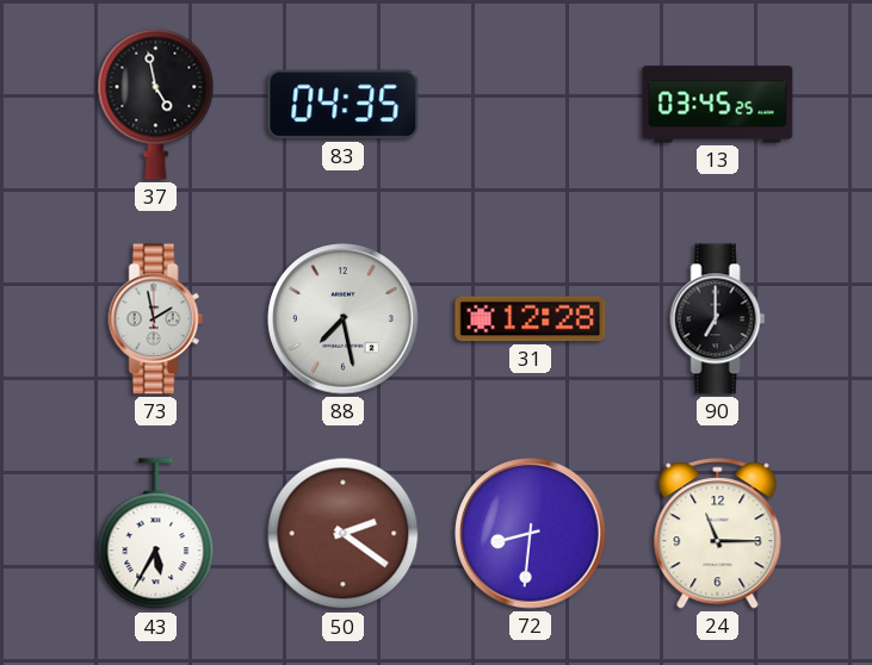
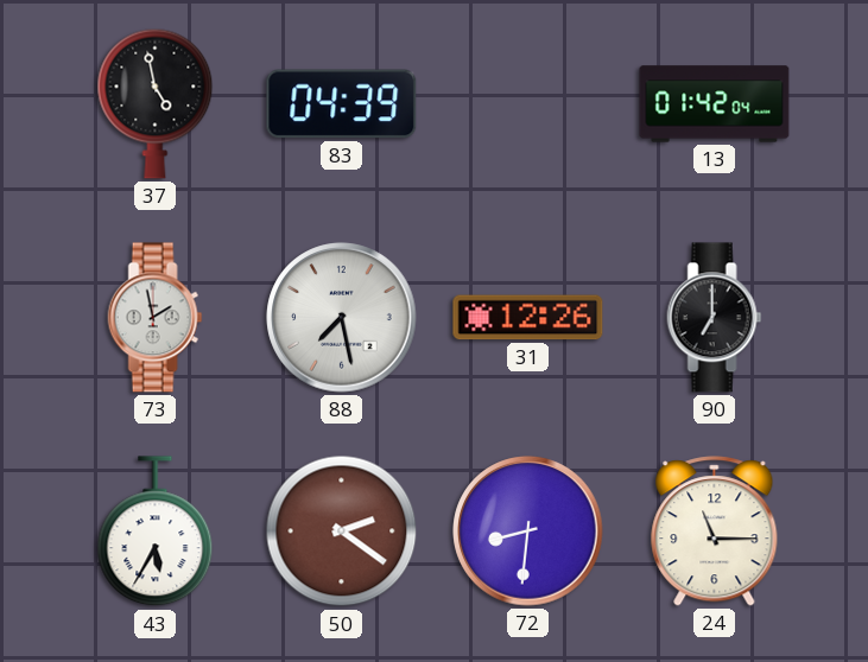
83: 04:35 -> 04:39 (342, 104)
13: 03:45 -> 01:42 (715, 104)
31: 12:28 -> 12:26 (528, 318)
